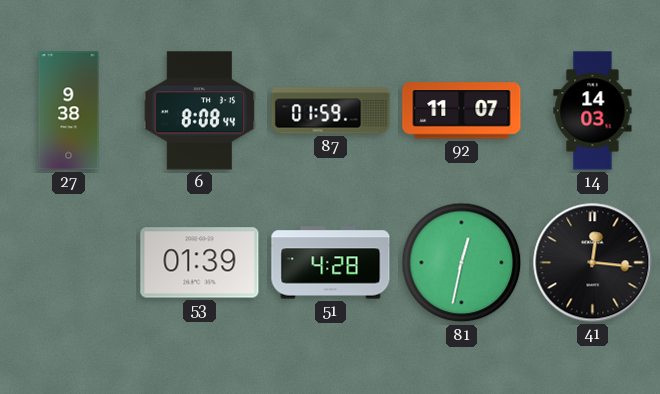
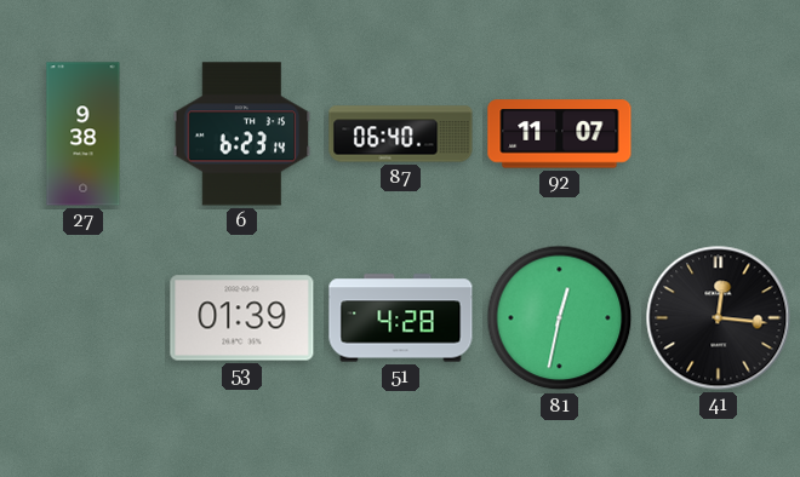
6: 8:08 -> 6:23 (242, 134)
87: 01:59 -> 06:40 (401, 134)
14: 14:03 -> none (593, 111)
